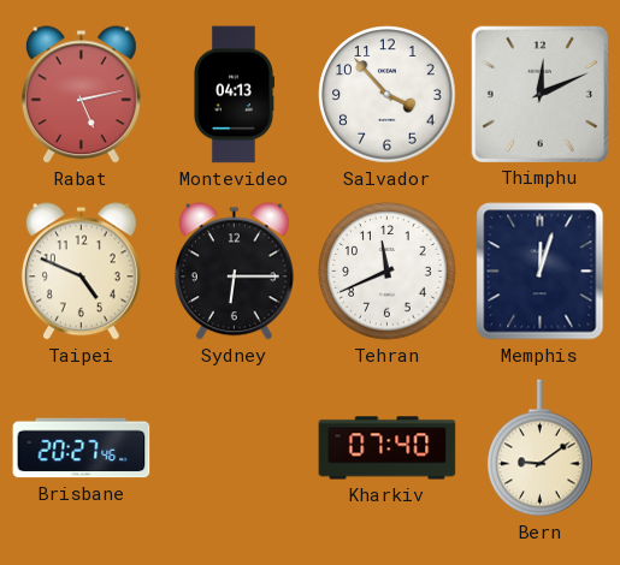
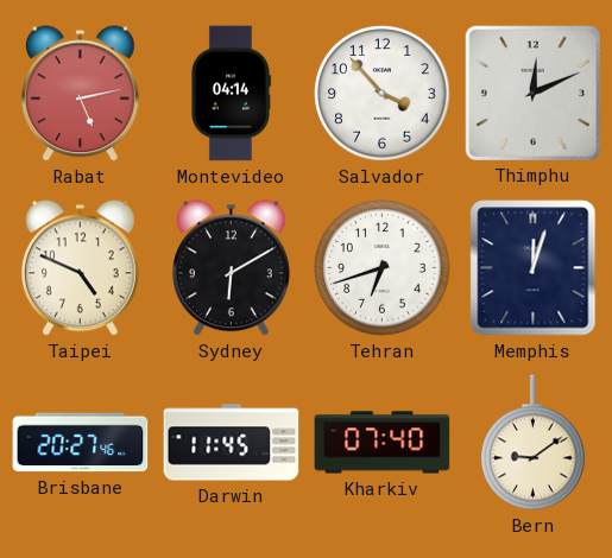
Montevideo: 04:13 -> 04:14 (231, 94)
Sydney: 6:15 -> 6:10 (231, 268)
Tehran: 11:41 -> 6:42 (383, 268)
Darwin: none -> 11:45 (232, 443)
